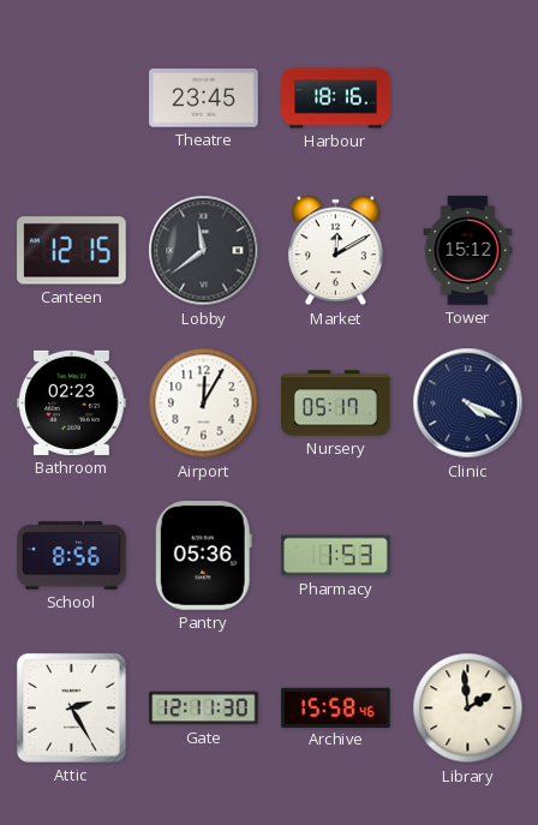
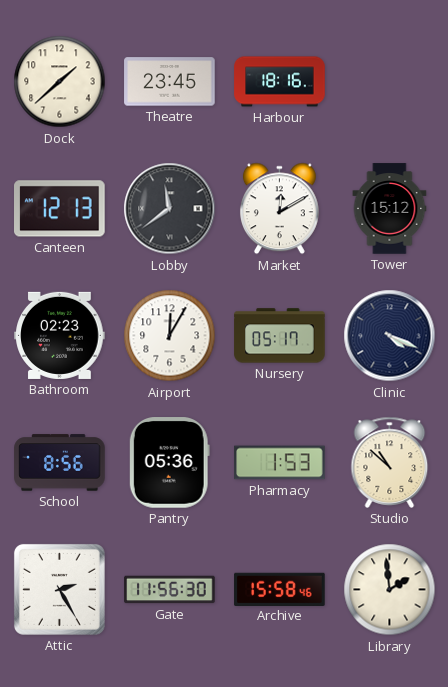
Dock: none -> 1:38 (60, 82)
Canteen: 12:15 -> 12:13 (60, 209)
Studio: none -> 10:52 (390, 462)
Gate: 12:11 -> 11:56 (170, 590)
